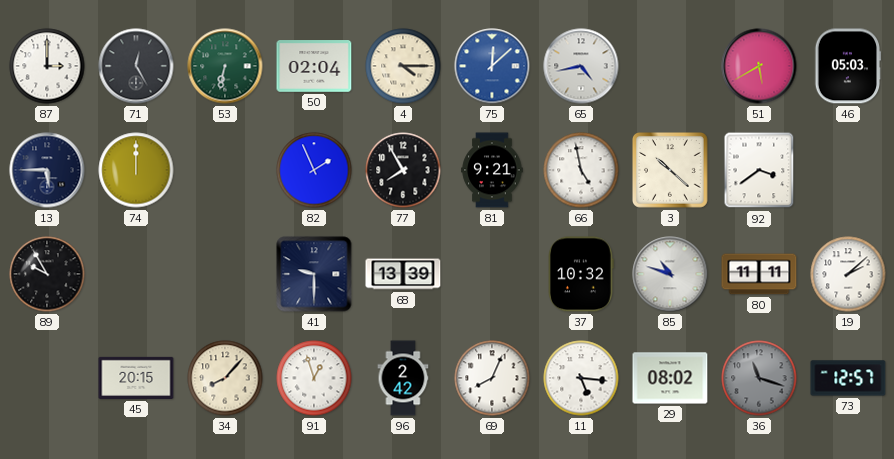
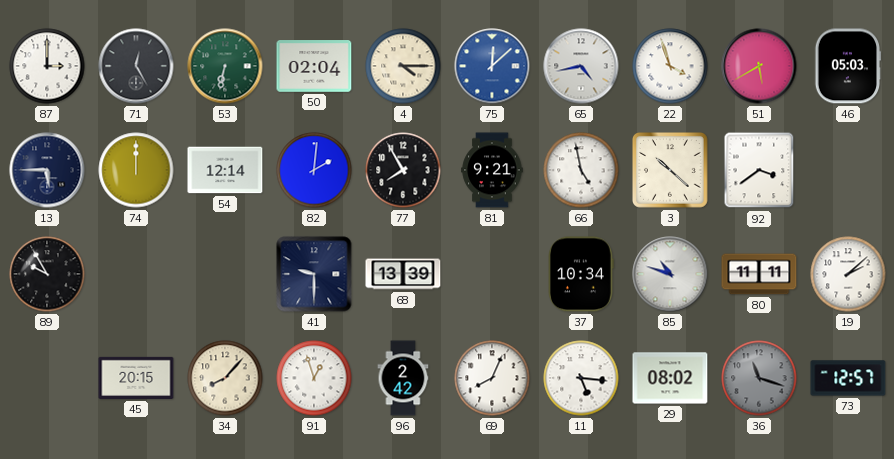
22: none -> 3:57 (670, 66)
54: none -> 12:14 (225, 170)
82: 1:56 -> 2:01 (314, 170)
37: 10:32 -> 10:34 (582, 274)
